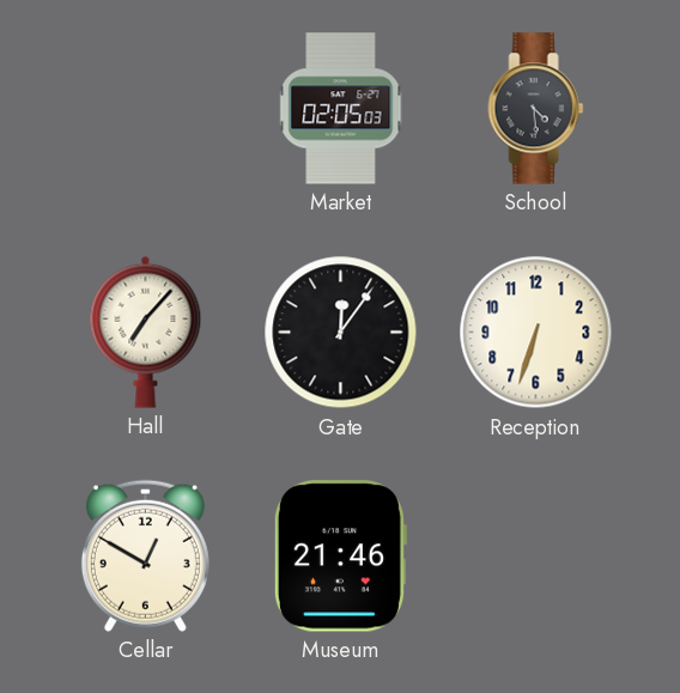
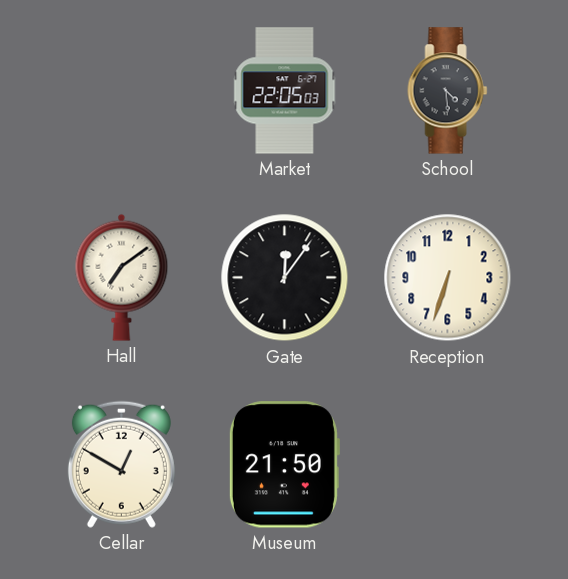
Market: 02:05 -> 22:05 (285, 91)
Hall: 7:07 -> 7:09 (122, 277)
Museum: 21:46 -> 21:50 (284, 465)
